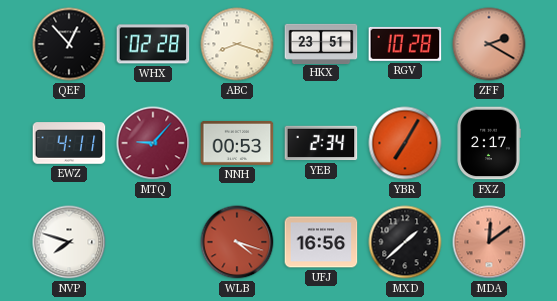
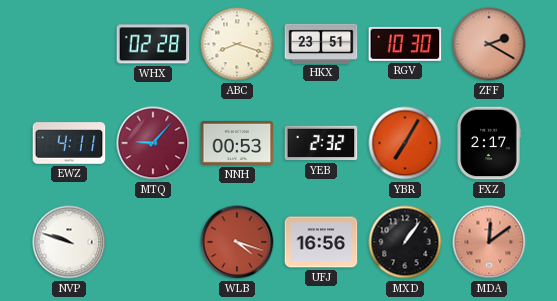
QEF: 12:53 -> none (69, 44)
RGV: 10:28 -> 10:30 (405, 44)
YEB: 2:34 -> 2:32 (321, 143)
NVP: 7:48 -> 9:48 (69, 242)
MXD: 1:38 -> 1:06 (405, 242)
